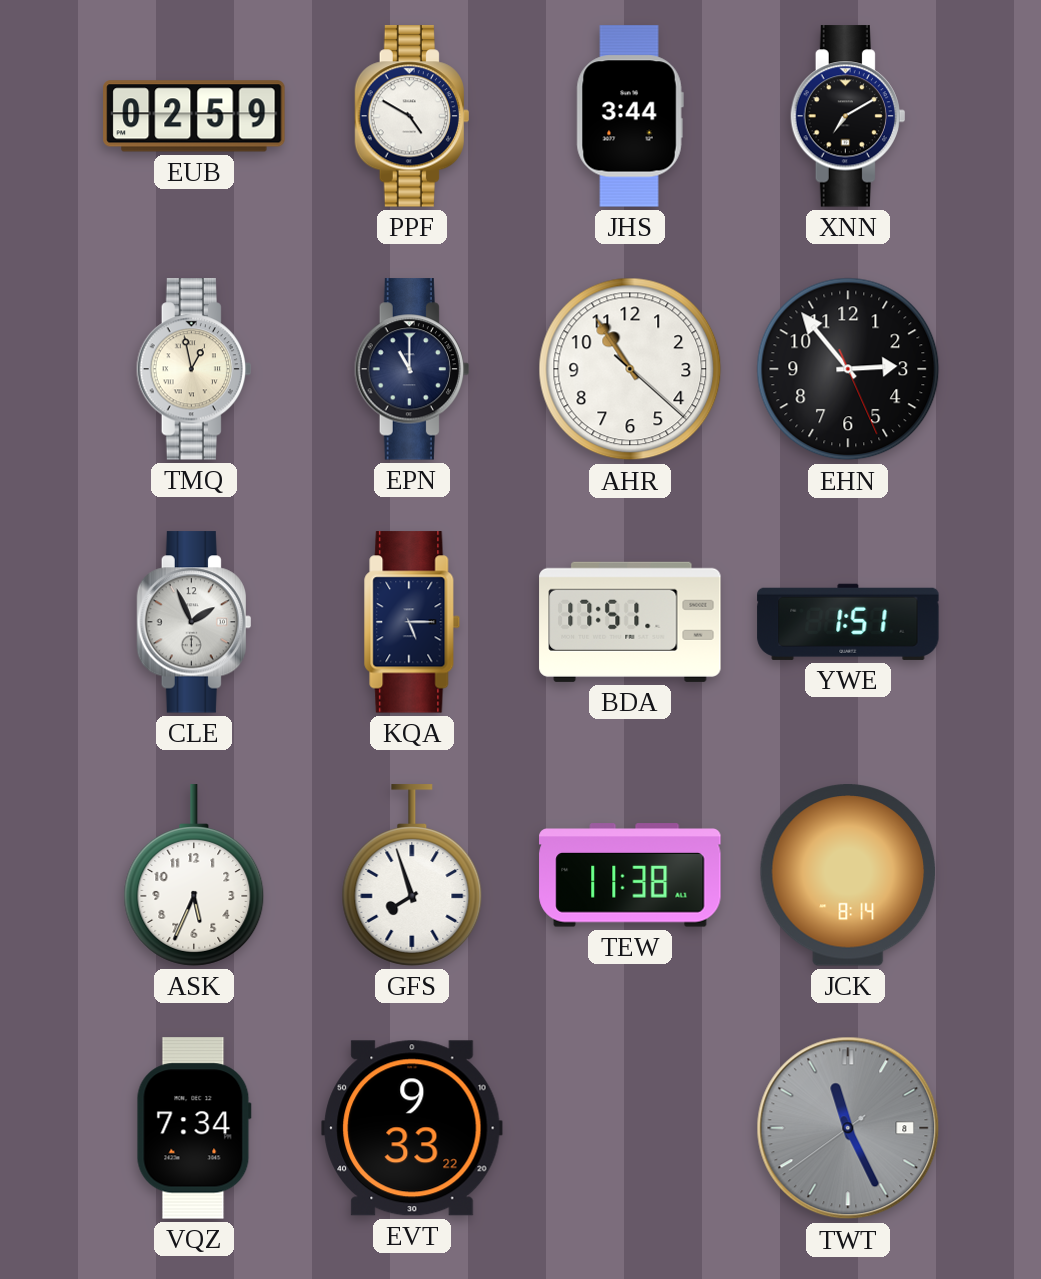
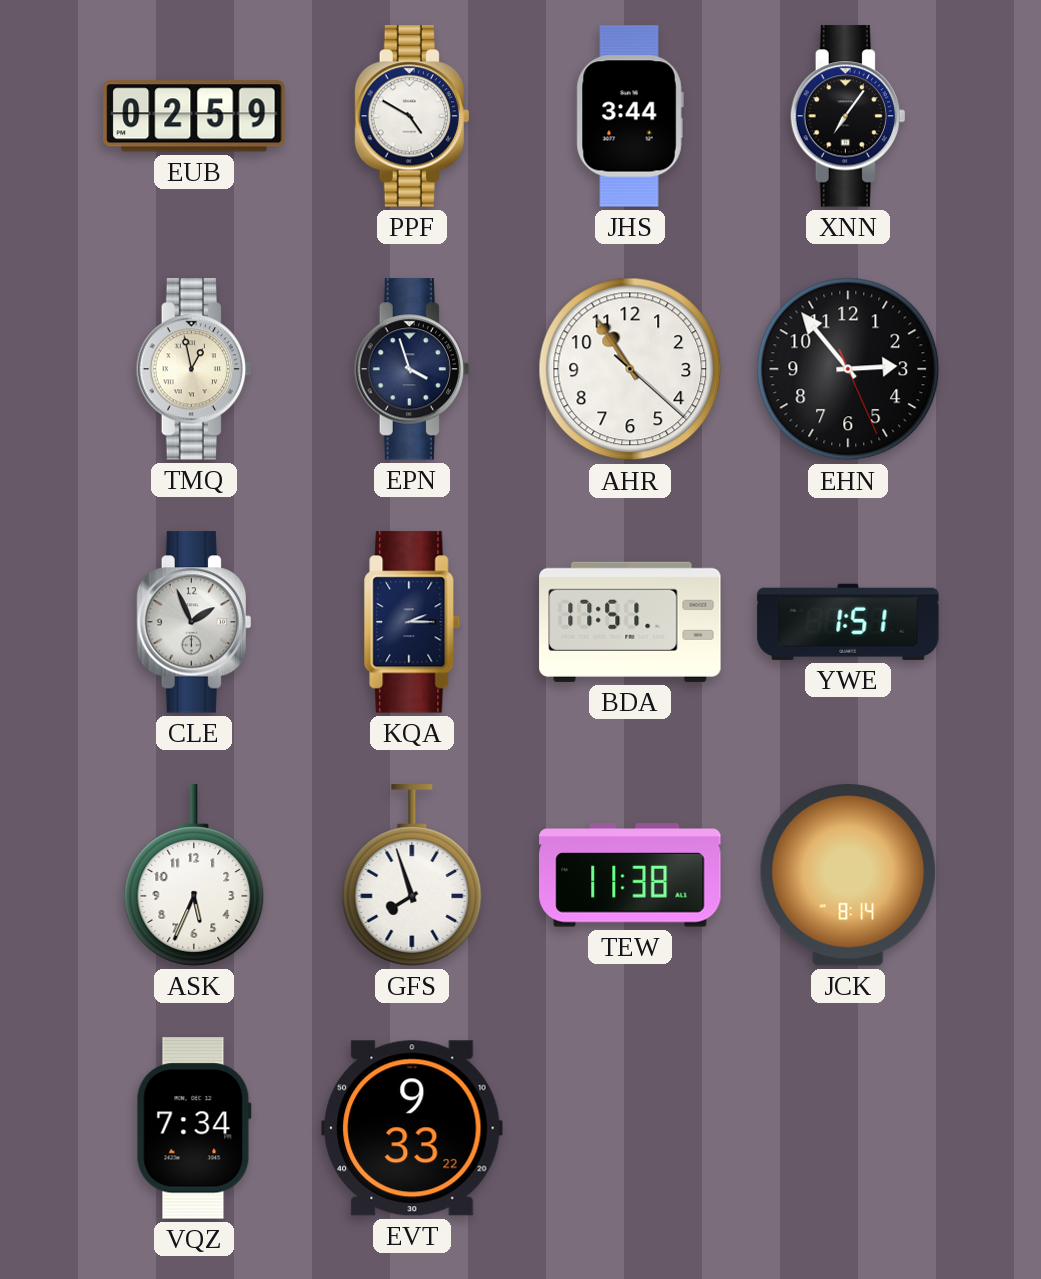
XNN: 7:10 -> 7:06 (847, 116)
EPN: 11:00 -> 3:57 (411, 369)
KQA: 5:15 -> 2:15 (412, 622)
TWT: 11:25 -> none (848, 1128)
